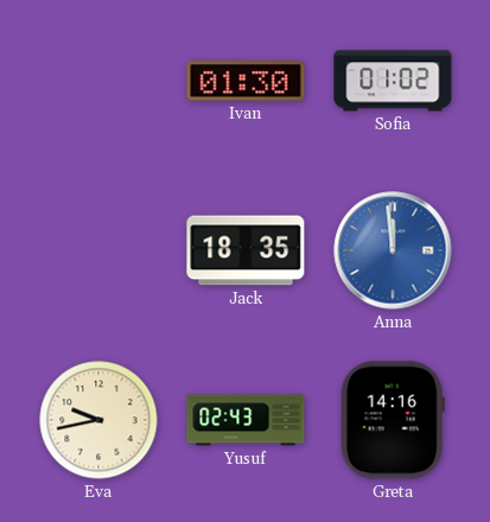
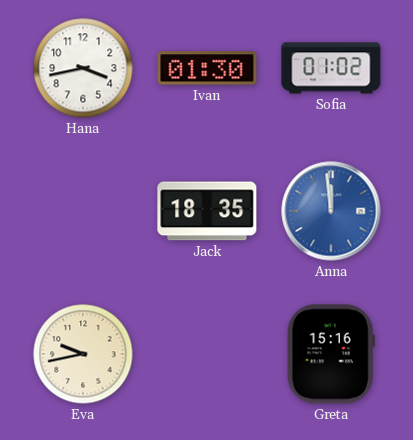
Hana: none -> 3:43 (83, 68)
Yusuf: 02:43 -> none (246, 420)
Greta: 14:16 -> 15:16 (331, 354)
